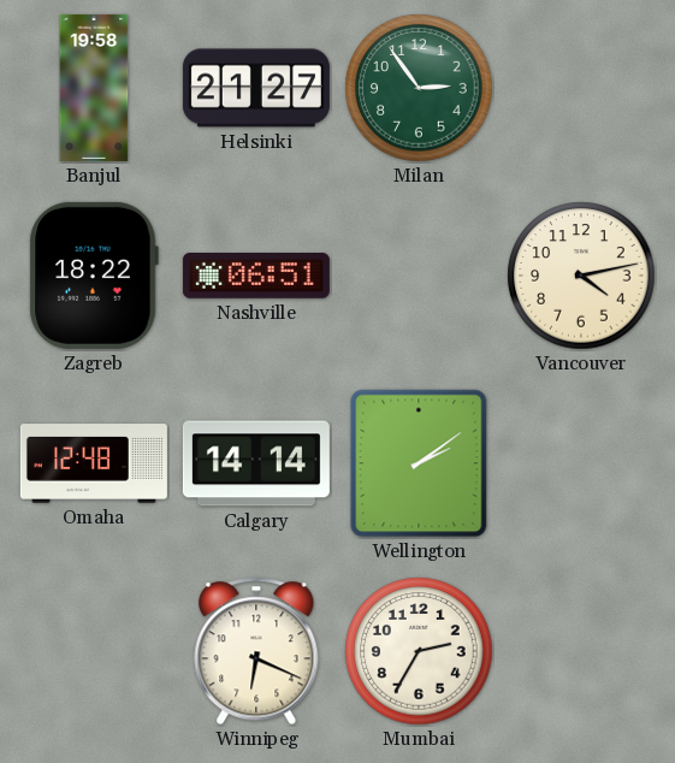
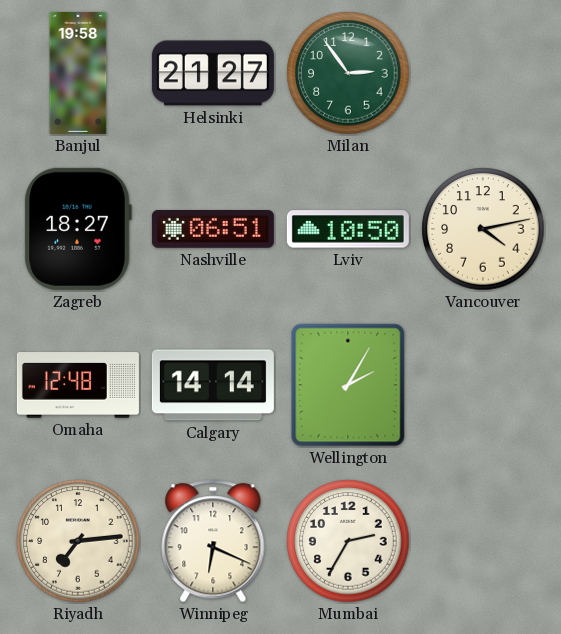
Zagreb: 18:22 -> 18:27 (78, 229)
Lviv: none -> 10:50 (348, 229)
Wellington: 2:09 -> 2:05 (348, 385)
Riyadh: none -> 7:14 (78, 541)
